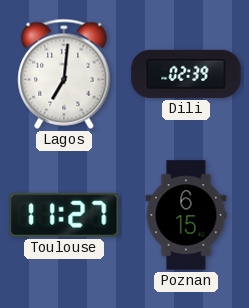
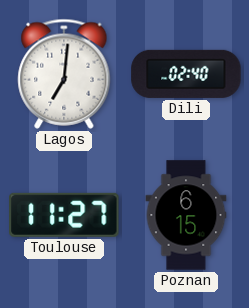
Dili: 02:39 -> 02:40 (186, 74)
